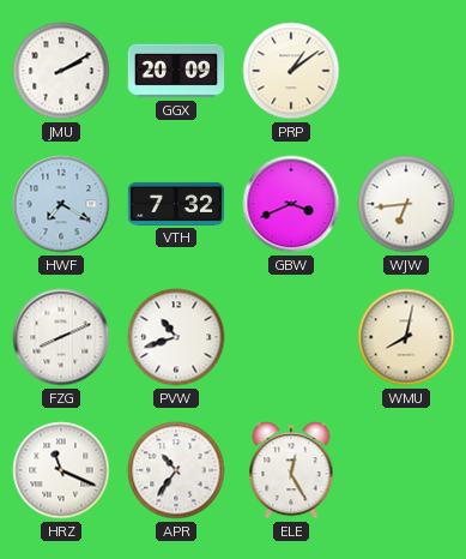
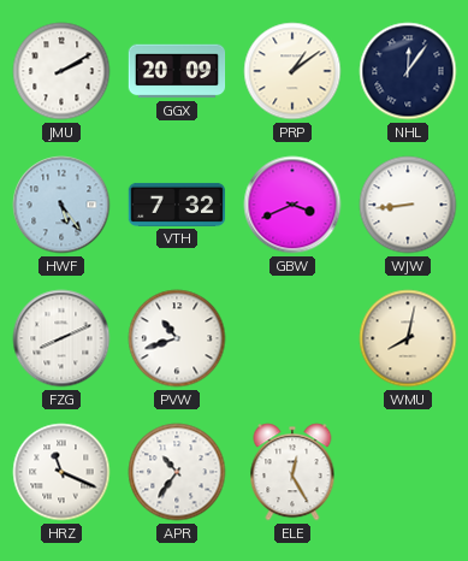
NHL: none -> 12:06 (408, 71)
HWF: 7:20 -> 5:24 (61, 205)
WJW: 6:44 -> 8:44 (408, 205)
